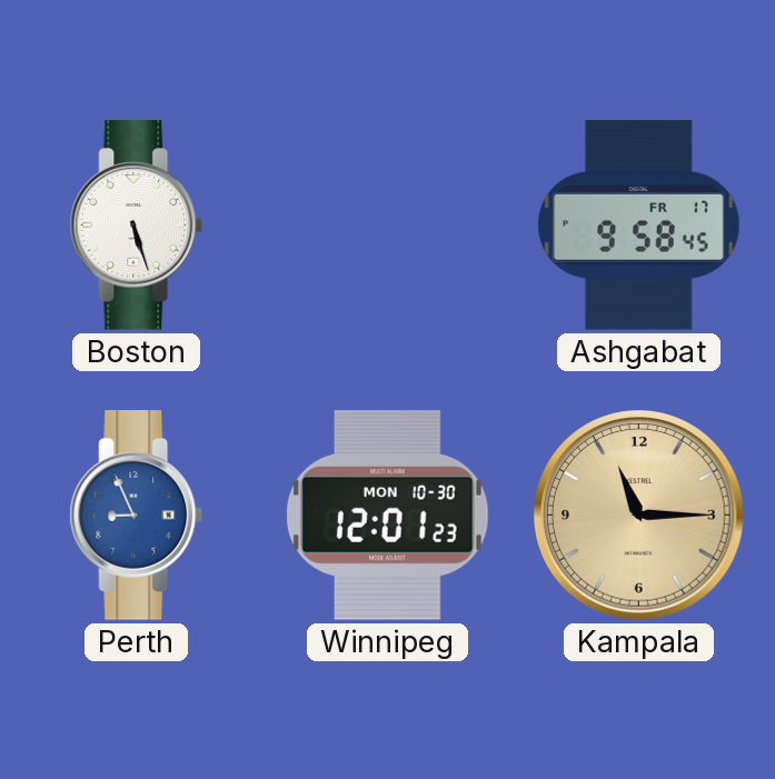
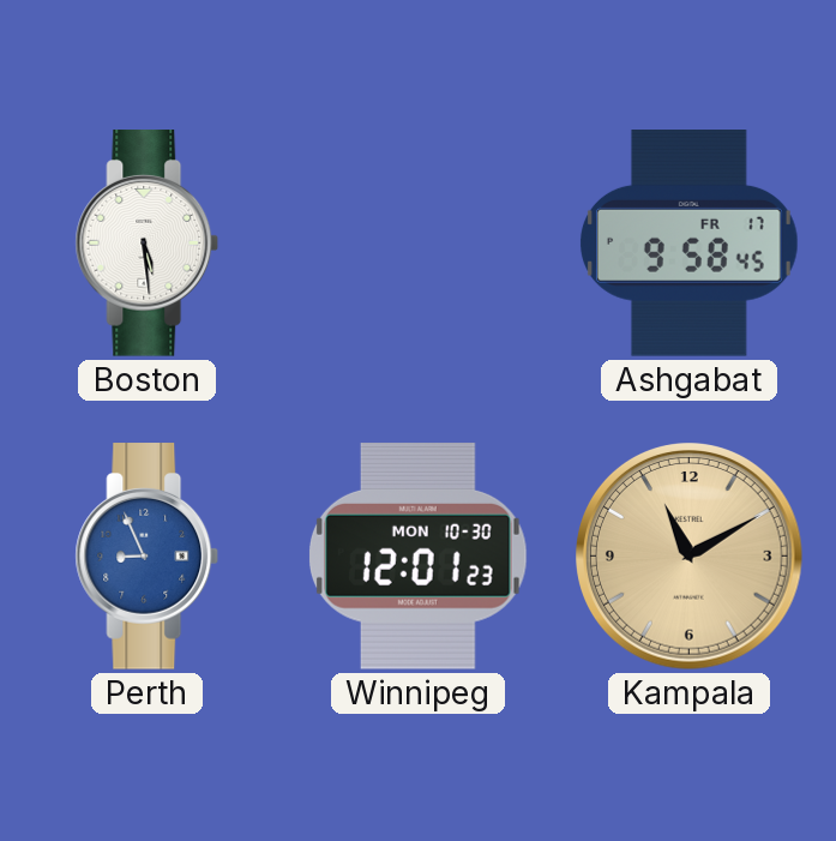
Boston: 5:27 -> 5:29 (148, 244)
Kampala: 11:15 -> 11:10 (690, 557)
